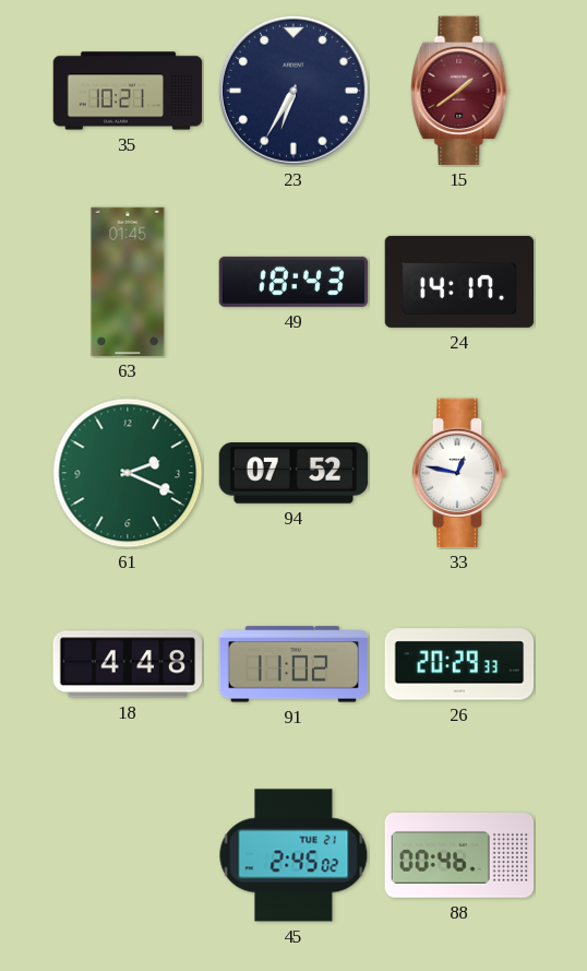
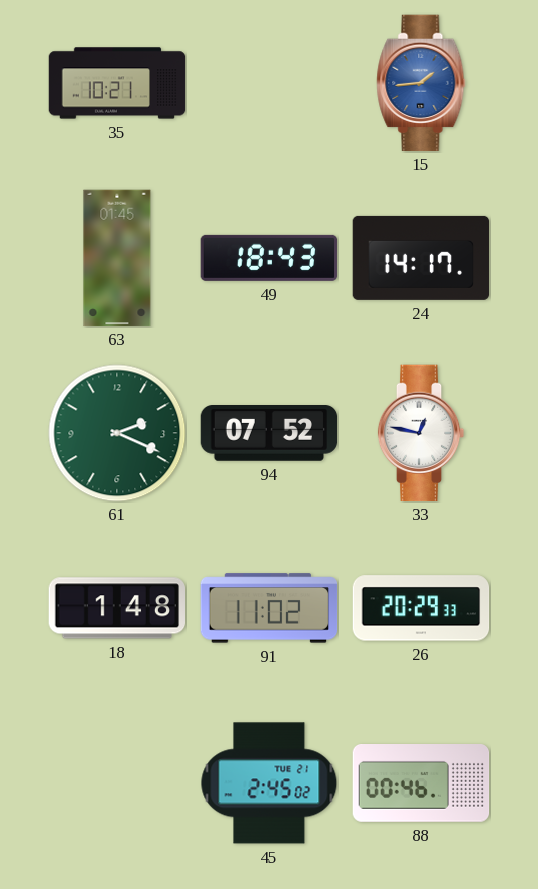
23: 6:35 -> none (293, 91)
15: 1:39 -> 1:44 (421, 83)
15 dial: burgundy -> blue (421, 83)
18: 4:48 -> 1:48 (116, 608)
